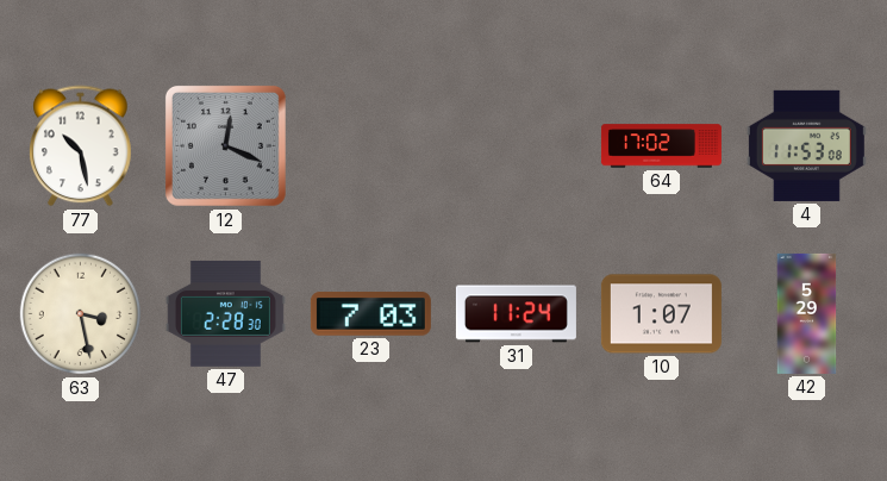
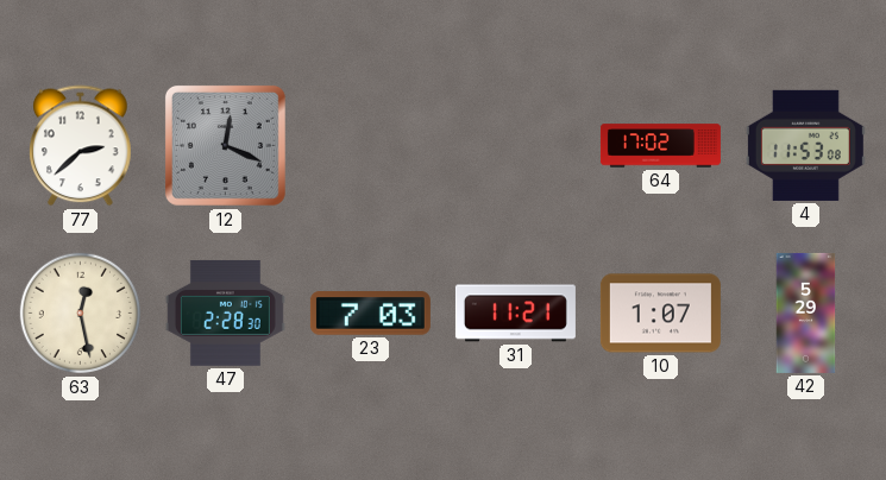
77: 10:28 -> 2:38 (81, 146)
63: 3:28 -> 12:28 (81, 314)
31: 11:24 -> 11:21 (515, 314)
